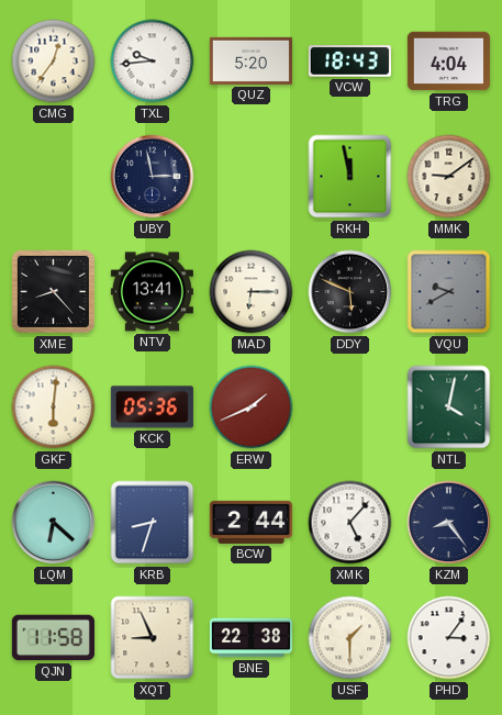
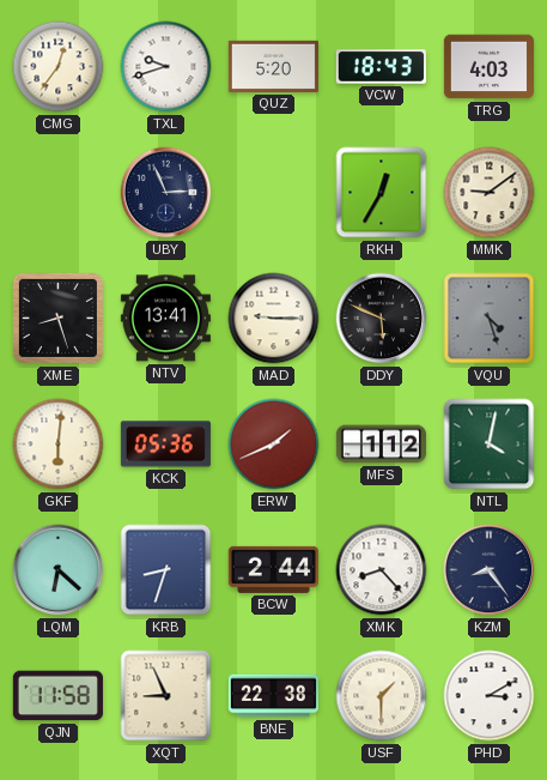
TXL: 9:44 -> 9:42 (166, 67)
TRG: 4:04 -> 4:03 (488, 67)
UBY: 2:58 -> 2:56 (166, 193)
RKH: 11:58 -> 12:35 (382, 193)
XME: 8:23 -> 8:27 (57, 318)
MAD: 6:15 -> 9:15 (274, 319)
VQU: 9:40 -> 4:27 (490, 319)
MFS: none -> 1:12 (381, 445)
XMK: 5:07 -> 8:23 (382, 570)
PHD: 3:06 -> 3:10 (490, 696)
